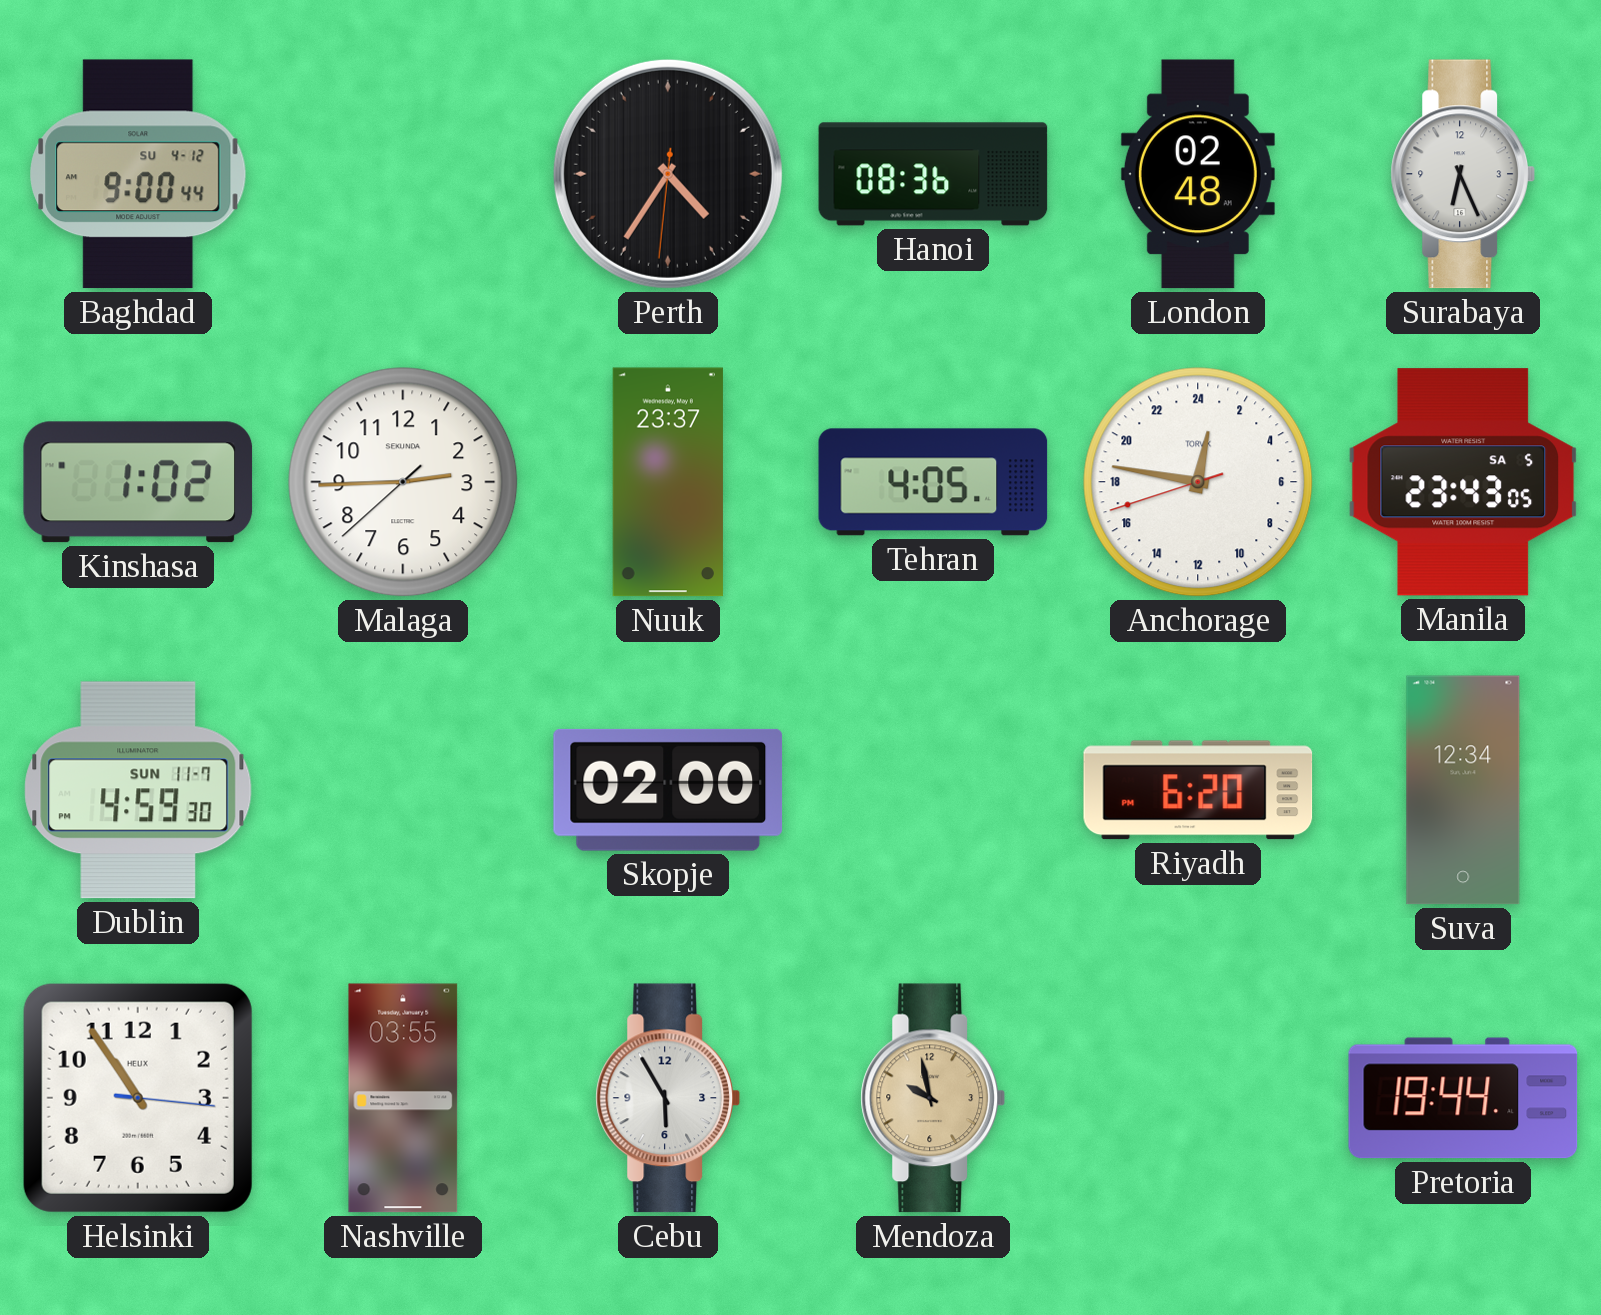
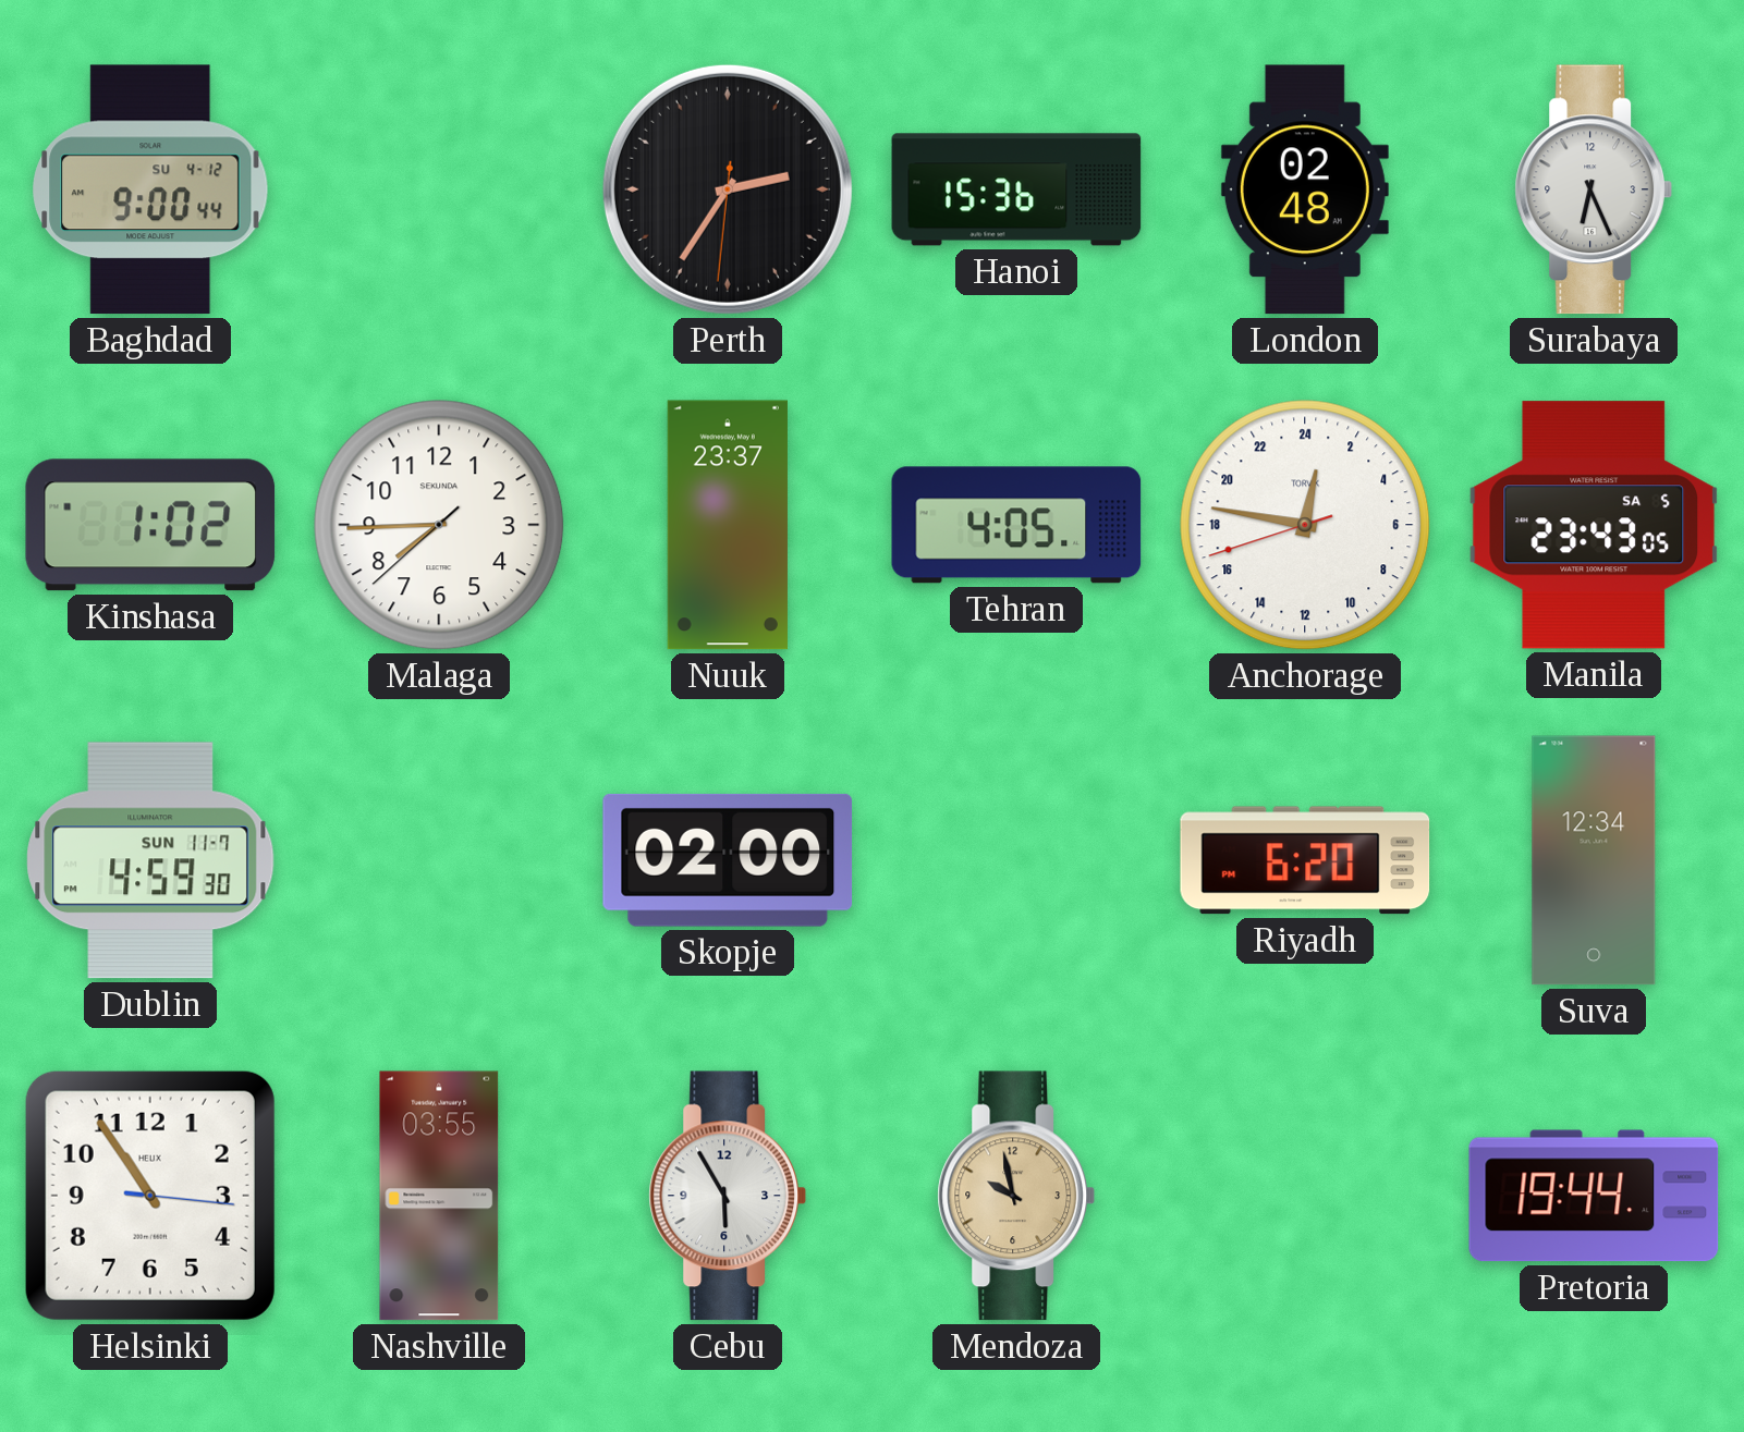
Perth: 4:35 -> 2:35 (728, 189)
Hanoi: 08:36 -> 15:36 (1016, 189)
Malaga: 2:44 -> 7:44 (439, 525)
